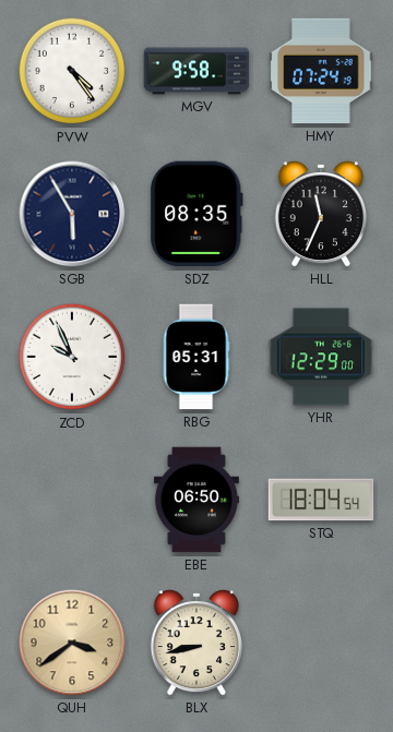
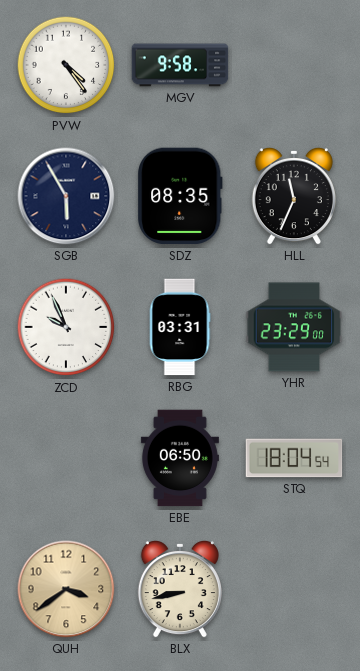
HMY: 07:24 -> none (321, 71)
RBG: 05:31 -> 03:31 (180, 327)
YHR: 12:29 -> 23:29 (294, 327)
